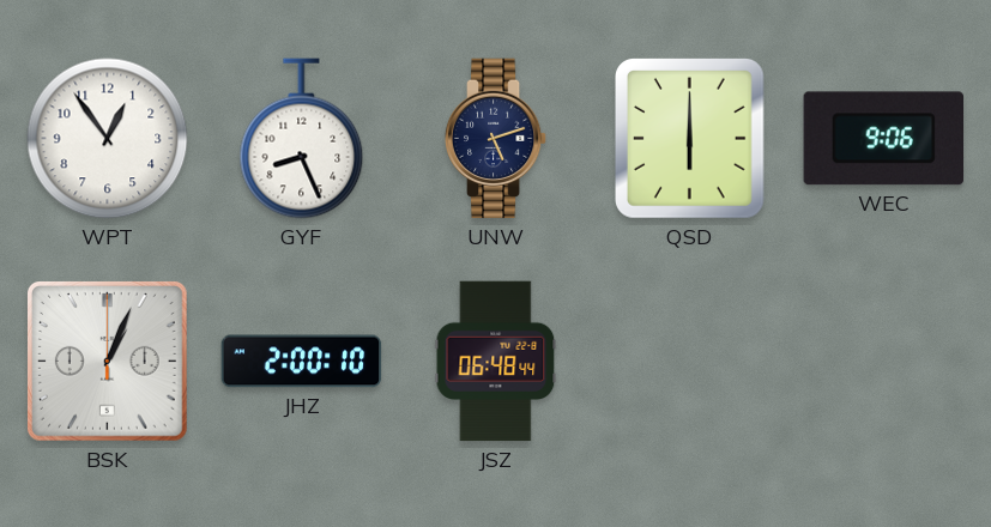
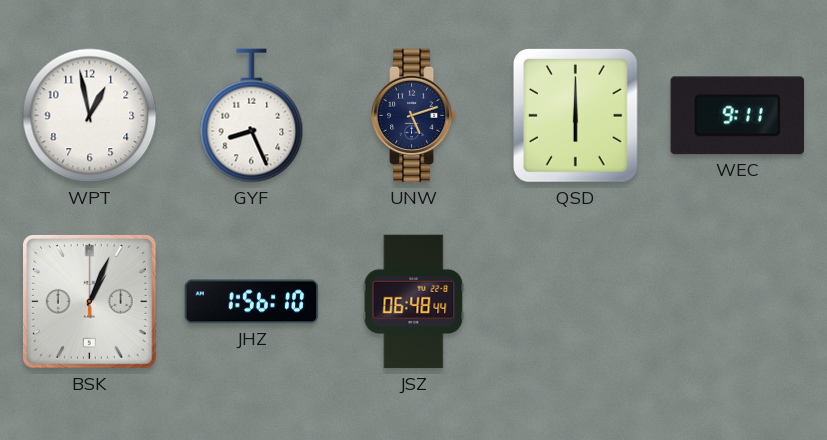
WPT: 12:54 -> 12:58 (90, 116)
WEC: 9:06 -> 9:11 (737, 116)
JHZ: 2:00 -> 1:56 (252, 302)
